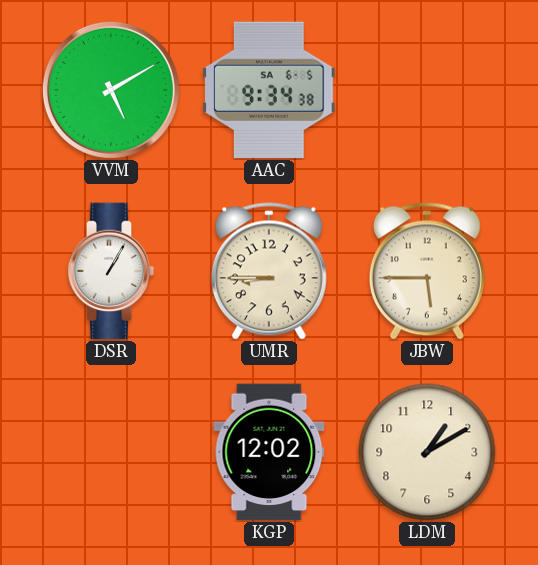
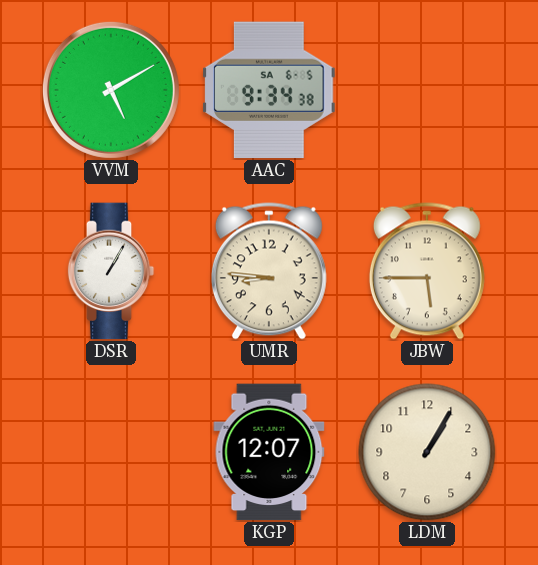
UMR: 8:45 -> 8:46 (269, 271)
KGP: 12:02 -> 12:07 (269, 452)
LDM: 1:10 -> 1:05 (427, 452)
